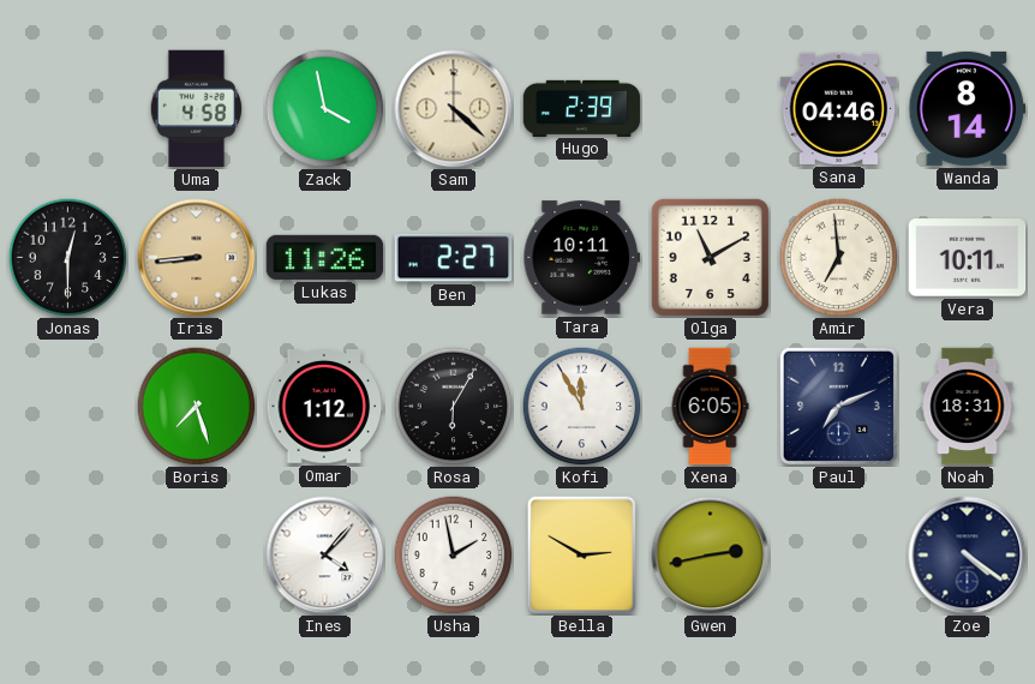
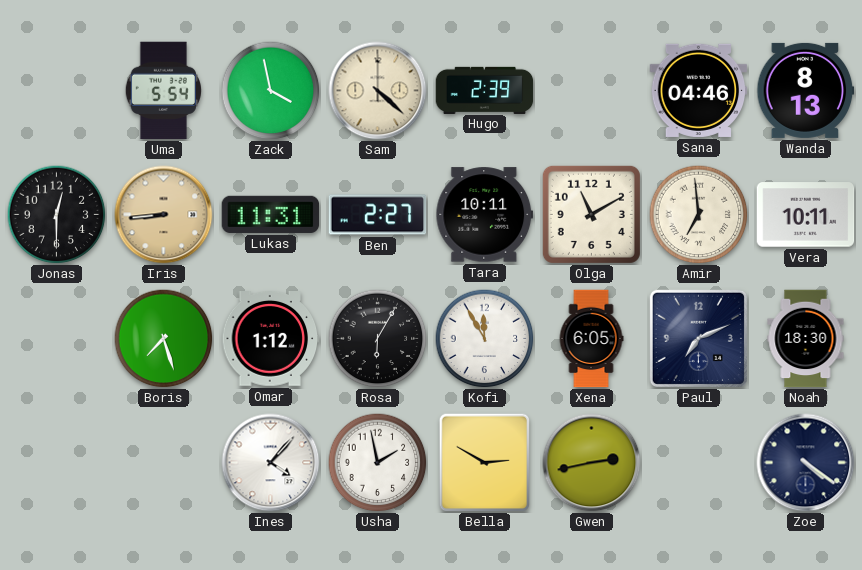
Uma: 4:58 -> 5:54 (163, 91)
Wanda: 8:14 -> 8:13 (806, 90)
Lukas: 11:26 -> 11:31 (271, 214)
Noah: 18:31 -> 18:30 (806, 339)
